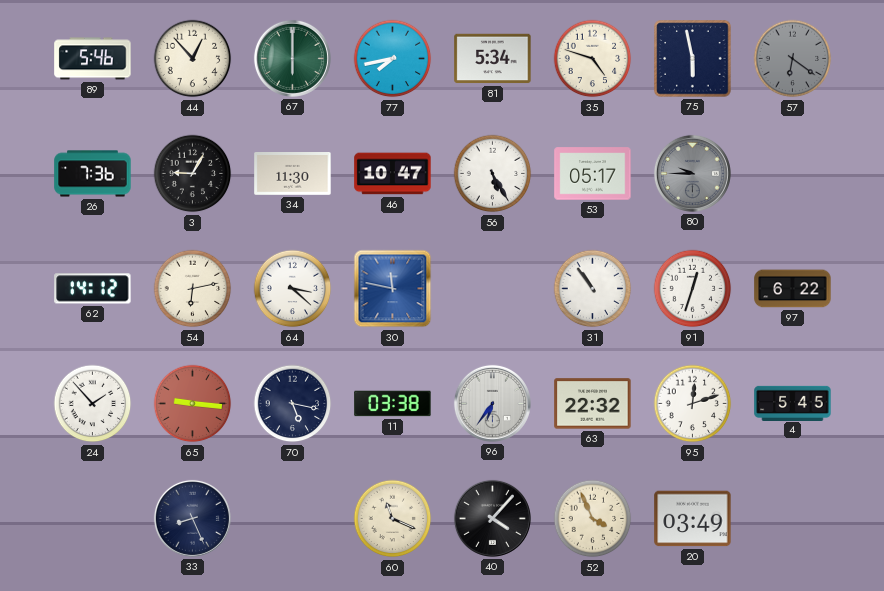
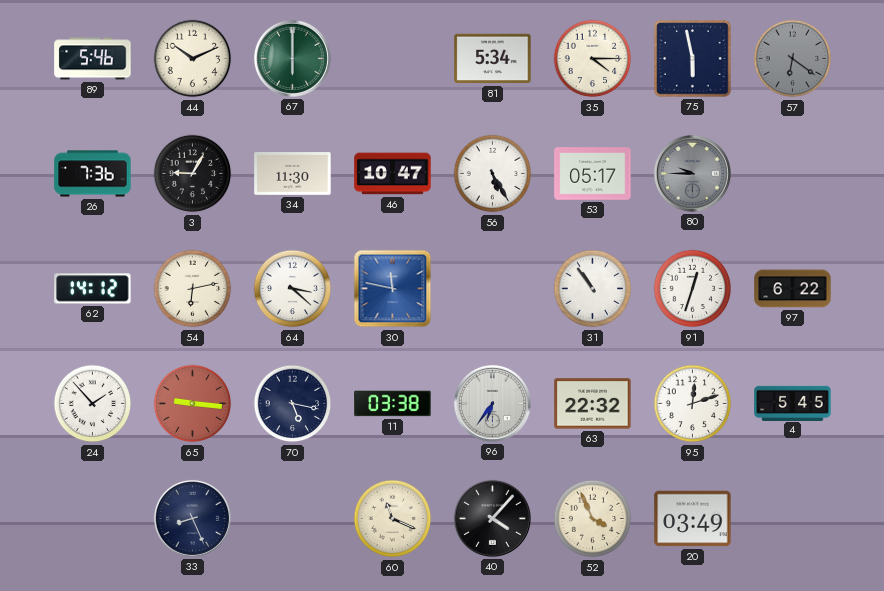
44: 12:53 -> 10:11 (193, 59)
77: 7:43 -> none (393, 59)
35: 4:48 -> 4:15 (593, 59)
